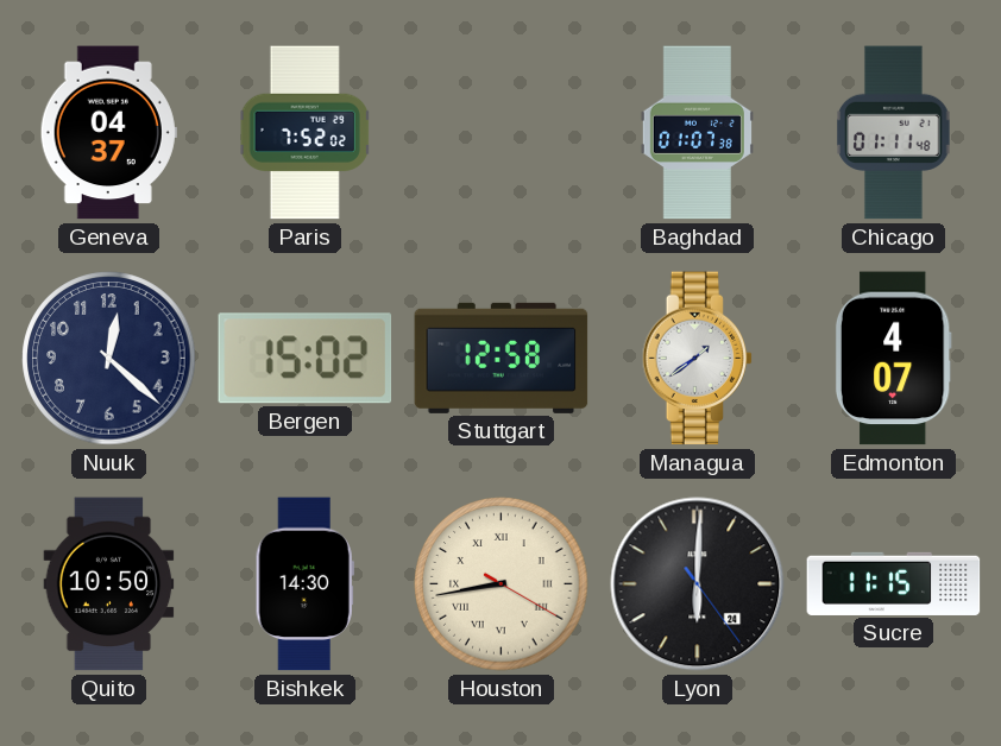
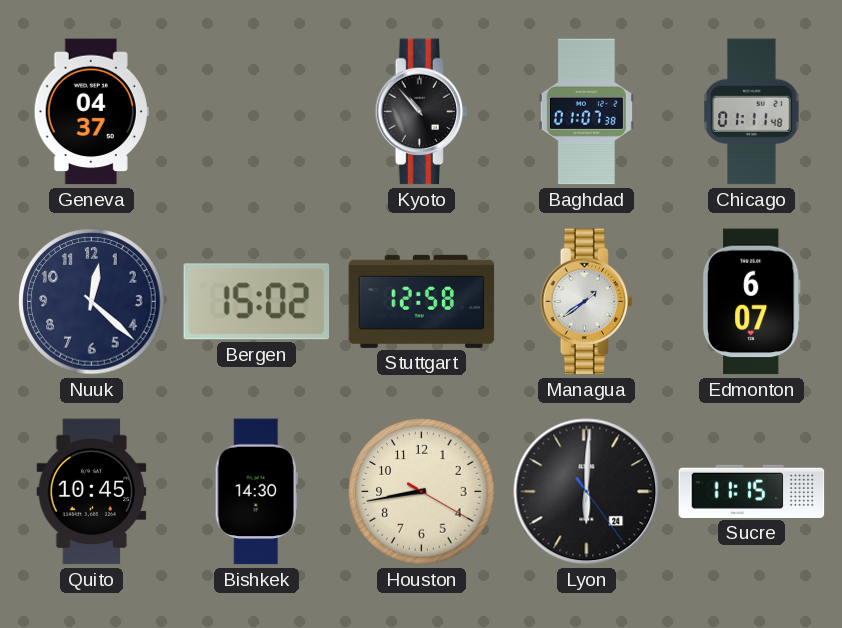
Paris: 7:52 -> none (304, 133)
Kyoto: none -> 10:53 (422, 112)
Edmonton: 4:07 -> 6:07 (751, 302)
Quito: 10:50 -> 10:45 (92, 492)
Houston numerals: Roman -> Arabic (422, 492)
